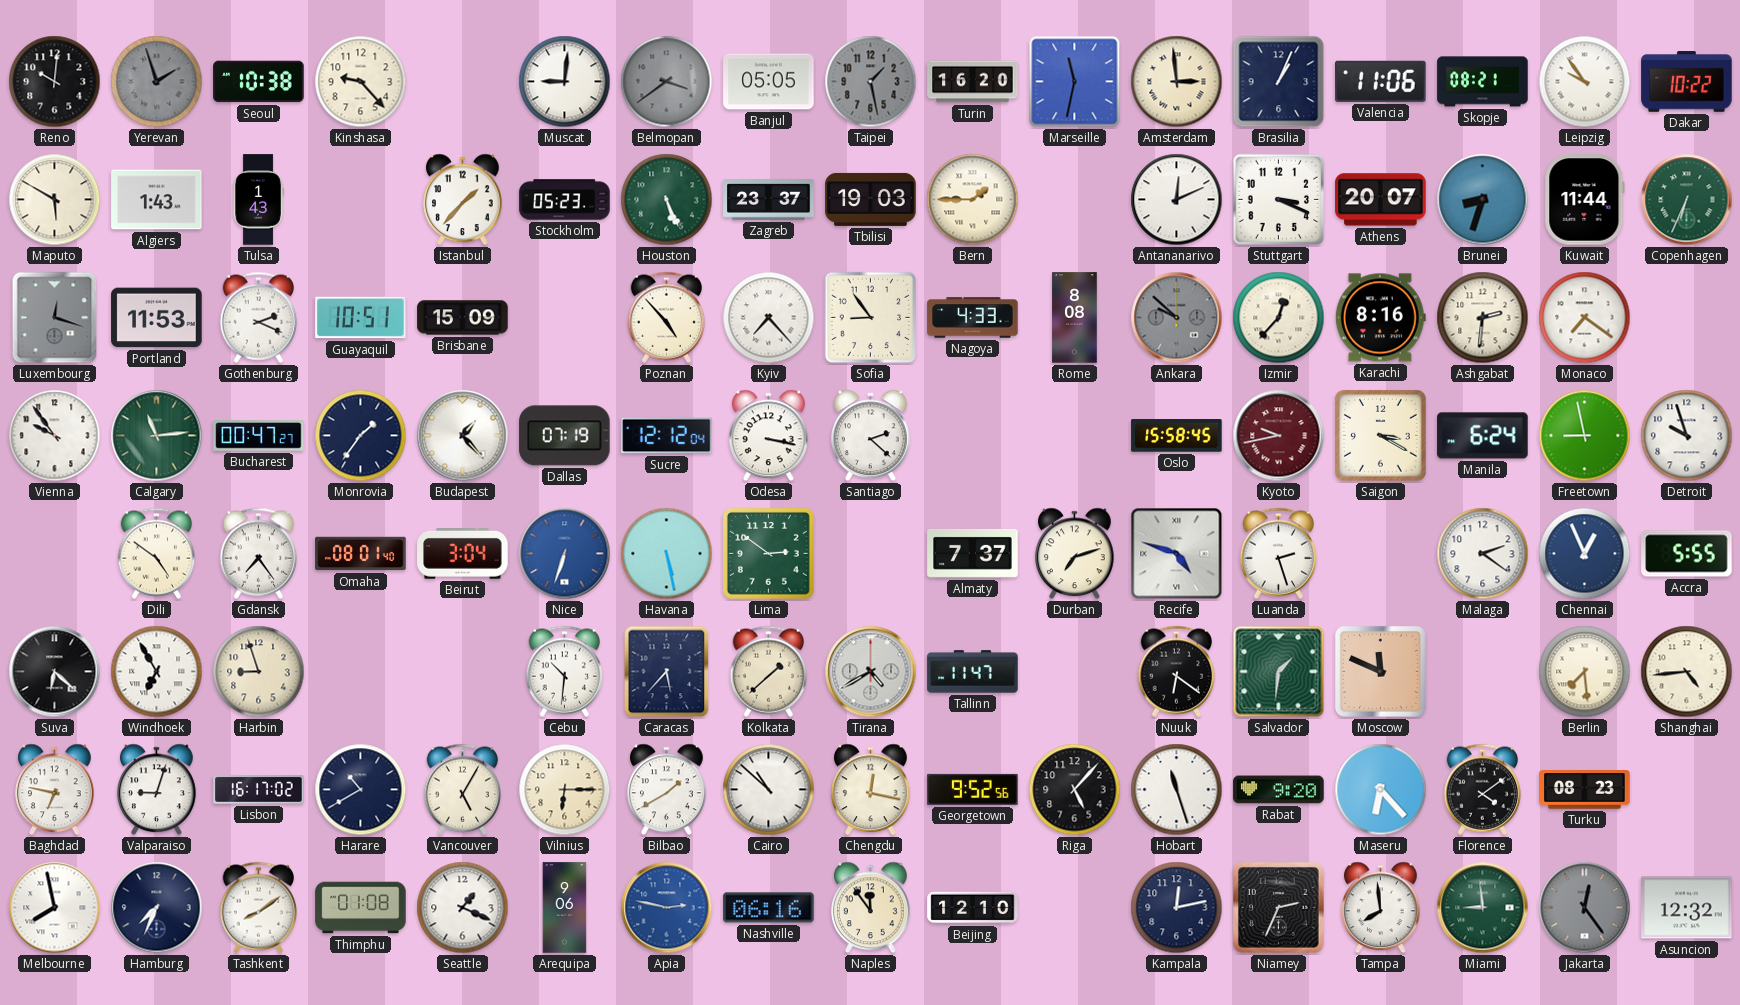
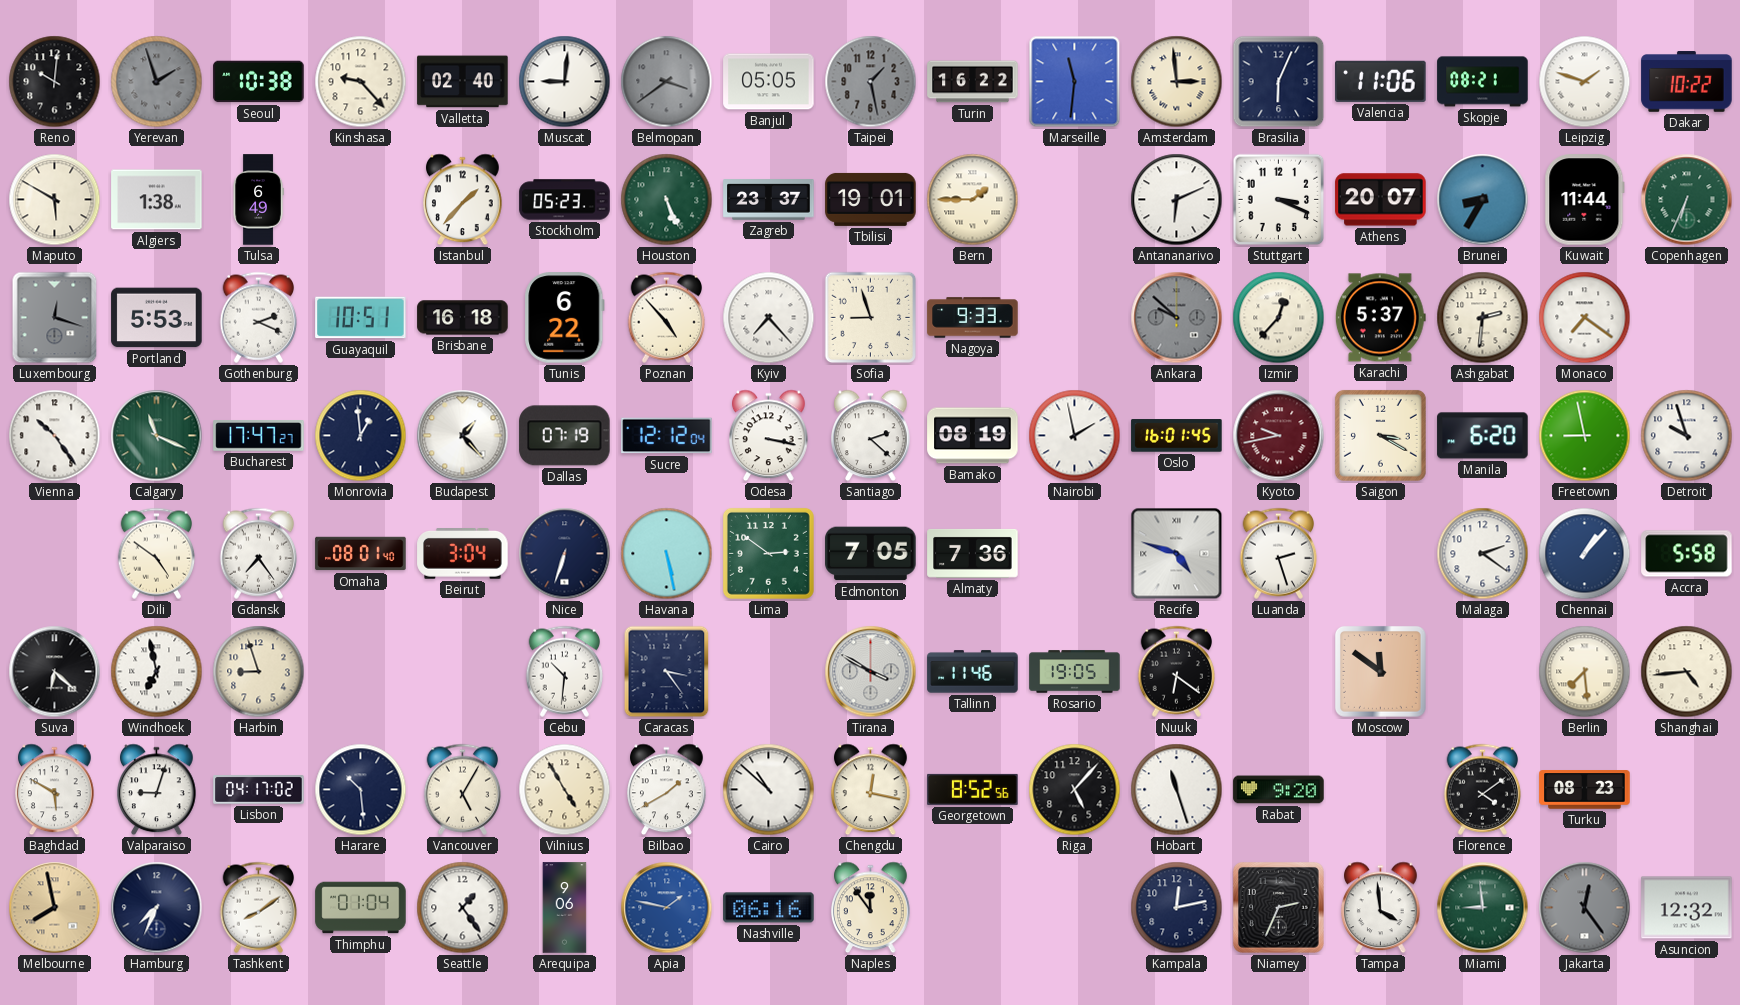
Valletta: none -> 02:40 (463, 82)
Turin: 16:20 -> 16:22 (973, 82)
Marseille: 11:32 -> 11:31 (1075, 82)
Brasilia: 1:04 -> 6:04 (1279, 82)
Leipzig: 9:54 -> 1:48 (1585, 82)
Algiers: 1:43 -> 1:38 (157, 200)
Tulsa: 1:43 -> 6:49 (258, 200)
Tbilisi: 19:03 -> 19:01 (871, 199)
Antananarivo: 12:11 -> 6:11 (1177, 200)
Brunei: 8:33 -> 8:35 (1483, 200)
Portland: 11:53 -> 5:53 (157, 318)
Brisbane: 15:09 -> 16:18 (463, 318)
Tunis: none -> 6:22 (565, 318)
Sofia: 8:54 -> 8:57 (871, 318)
Nagoya: 4:33 -> 9:33 (973, 318)
Rome: 8:08 -> none (1075, 318)
Karachi: 8:16 -> 5:37 (1380, 318)
Vienna: 9:54 -> 10:24 (55, 436)
Calgary: 11:14 -> 11:19 (157, 436)
Bucharest: 00:47 -> 17:47 (259, 436)
Monrovia: 1:36 -> 12:59 (361, 436)
Bamako: none -> 08:19 (973, 436)
Nairobi: none -> 1:58 (1075, 436)
Oslo: 15:58 -> 16:01 (1177, 436)
Manila: 6:24 -> 6:20 (1483, 436)
Nice dial: blue -> navy (565, 554)
Edmonton: none -> 7:05 (871, 554)
Almaty: 7:37 -> 7:36 (973, 553)
Durban: 7:12 -> none (1075, 554)
Chennai: 12:56 -> 1:07 (1585, 554)
Accra: 5:55 -> 5:58 (1687, 554)
Windhoek: 6:55 -> 6:58 (157, 672)
Caracas: 5:37 -> 3:24 (667, 672)
Kolkata: 1:38 -> none (769, 671)
Tirana: 4:40 -> 3:50 (871, 672)
Tallinn: 11:47 -> 11:46 (973, 672)
Rosario: none -> 19:05 (1075, 672)
Salvador: 1:31 -> none (1279, 672)
Moscow: 11:49 -> 11:51 (1380, 671)
Baghdad: 6:47 -> 5:50 (55, 790)
Lisbon: 16:17 -> 04:17 (259, 790)
Harare: 10:40 -> 10:29 (361, 790)
Vilnius: 6:15 -> 4:55 (565, 790)
Georgetown: 9:52 -> 8:52 (973, 789)
Maseru: 6:23 -> none (1381, 790)
Melbourne dial: white -> champagne (55, 908)
Thimphu: 01:08 -> 01:04 (361, 908)
Seattle: 1:19 -> 1:24 (463, 908)
Apia: 2:47 -> 1:47 (667, 908)
Beijing: 12:10 -> none (973, 908)
Tampa: 7:59 -> 3:59 (1381, 908)
